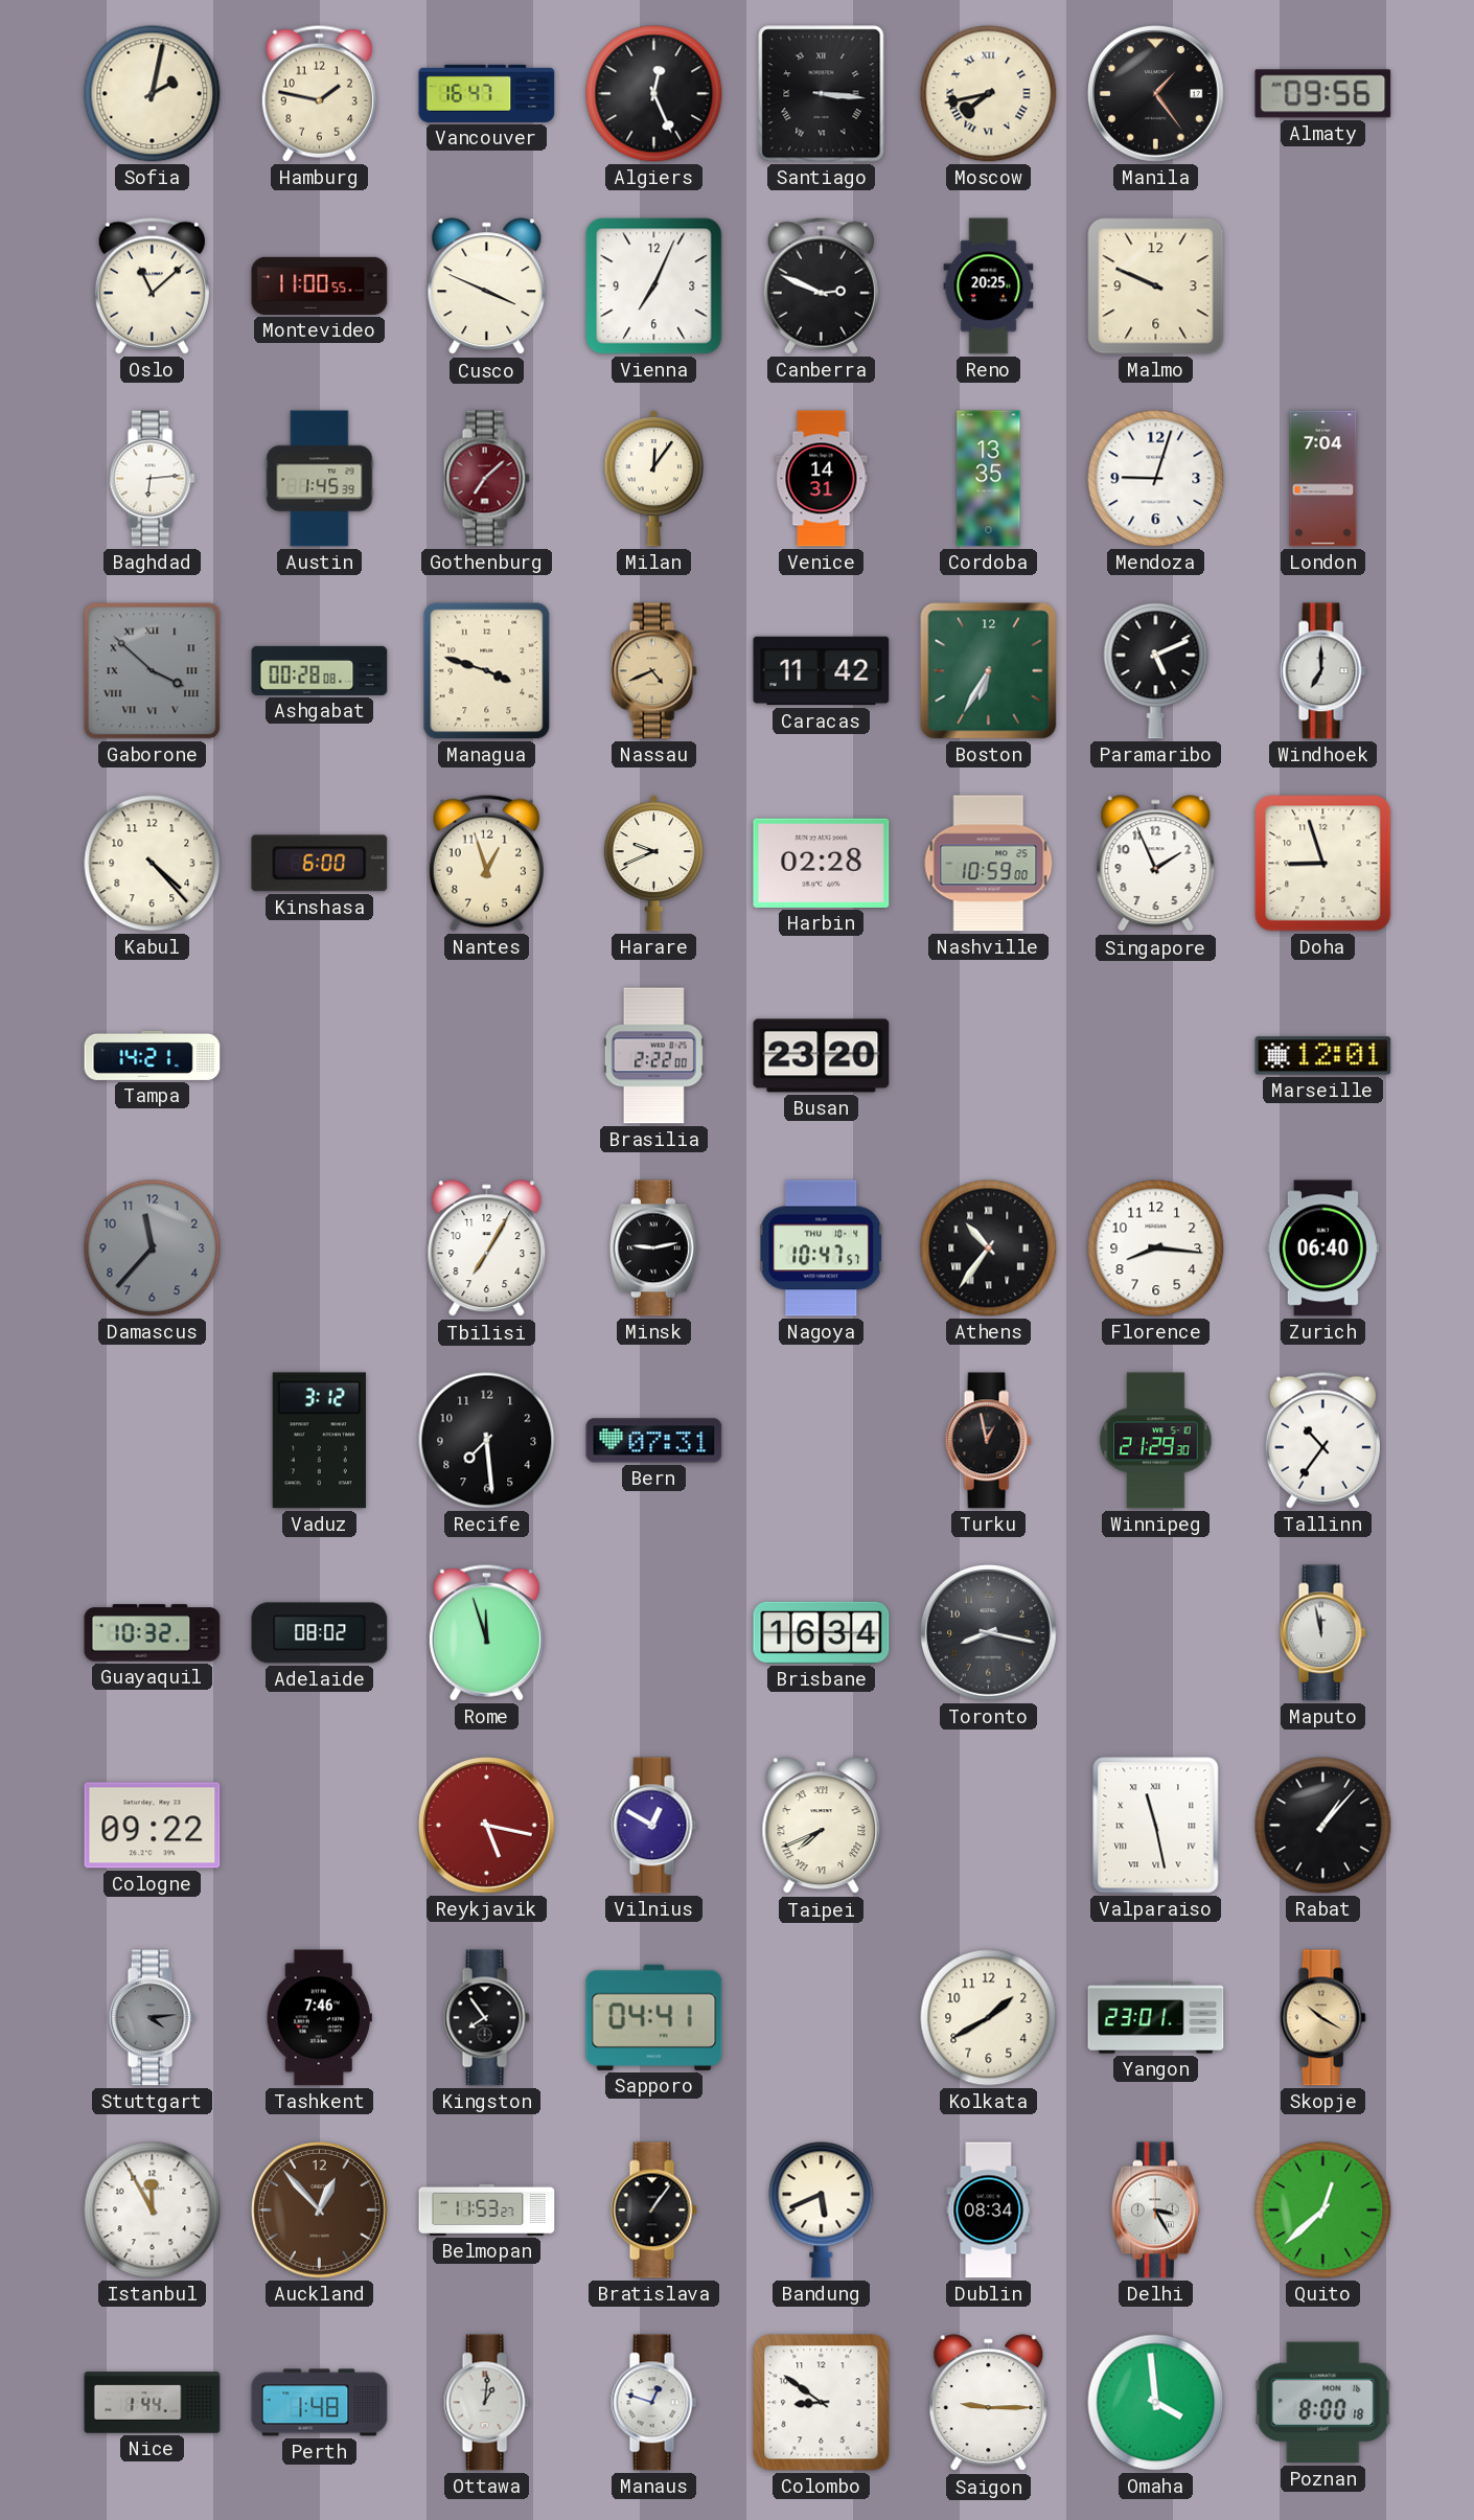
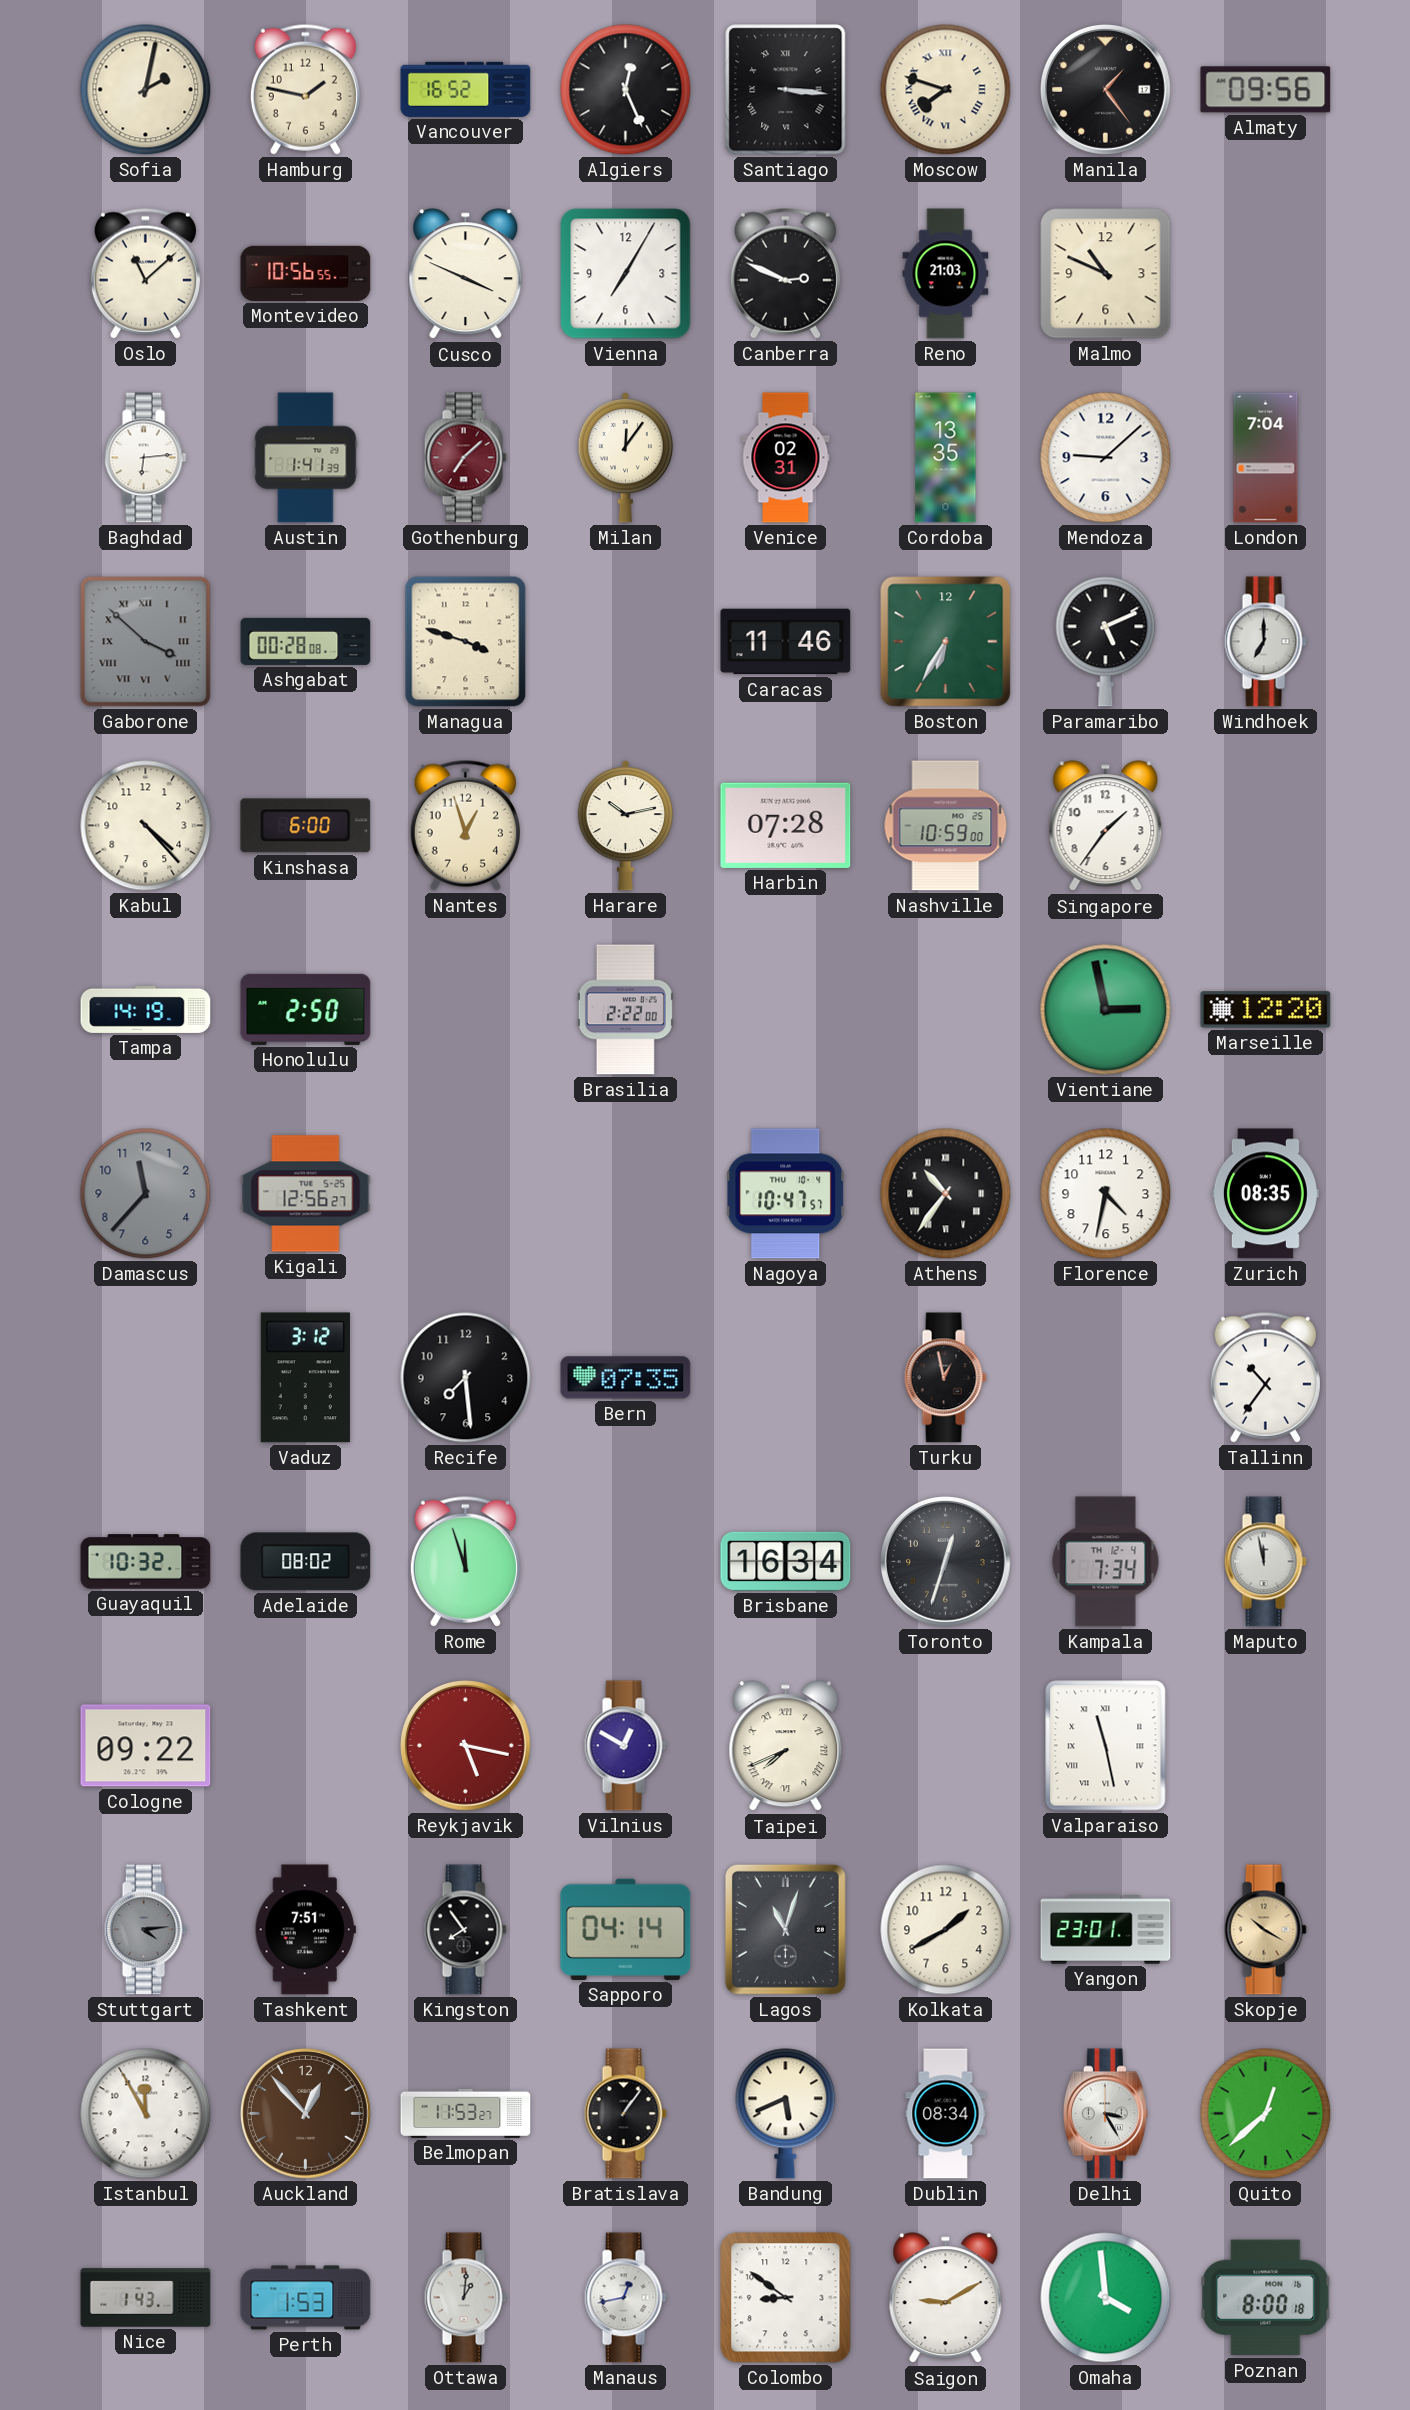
Vancouver: 16:47 -> 16:52 (466, 89)
Moscow: 7:43 -> 7:48 (946, 90)
Montevideo: 11:00 -> 10:56 (306, 273)
Vienna: 7:04 -> 7:05 (626, 274)
Reno: 20:25 -> 21:03 (946, 274)
Malmo: 9:49 -> 10:49 (1106, 274)
Austin: 1:45 -> 1:41 (306, 458)
Venice: 14:31 -> 02:31 (786, 458)
Mendoza: 9:03 -> 9:08 (1106, 458)
Nassau: 4:41 -> none (653, 671)
Caracas: 11:42 -> 11:46 (786, 642)
Harare: 9:41 -> 10:13 (625, 825)
Harbin: 02:28 -> 07:28 (786, 825)
Singapore: 1:56 -> 1:36 (1106, 826)
Doha: 8:57 -> none (1323, 864)
Tampa: 14:21 -> 14:19 (146, 1009)
Honolulu: none -> 2:50 (306, 1009)
Busan: 23:20 -> none (822, 1056)
Vientiane: none -> 2:58 (1106, 1010)
Marseille: 12:01 -> 12:20 (1266, 1010)
Kigali: none -> 12:56 (306, 1194)
Tbilisi: 7:05 -> none (487, 1248)
Minsk: 9:13 -> none (653, 1248)
Florence: 8:16 -> 4:32 (1106, 1194)
Zurich: 06:40 -> 08:35 (1265, 1194)
Bern: 07:31 -> 07:35 (626, 1378)
Winnipeg: 21:29 -> none (1156, 1441)
Toronto: 8:17 -> 12:33 (946, 1562)
Kampala: none -> 7:34 (1106, 1562)
Rabat: 1:07 -> none (1323, 1826)
Tashkent: 7:46 -> 7:51 (305, 1930)
Sapporo: 04:41 -> 04:14 (626, 1929)
Lagos: none -> 11:03 (785, 1929)
Nice: 1:44 -> 1:43 (146, 2298)
Perth: 1:48 -> 1:53 (306, 2298)
Manaus: 12:48 -> 12:43 (625, 2298)
Saigon: 9:15 -> 9:10 (946, 2298)
